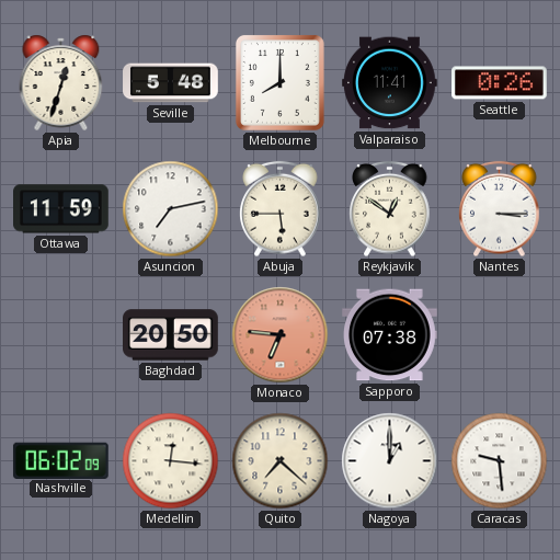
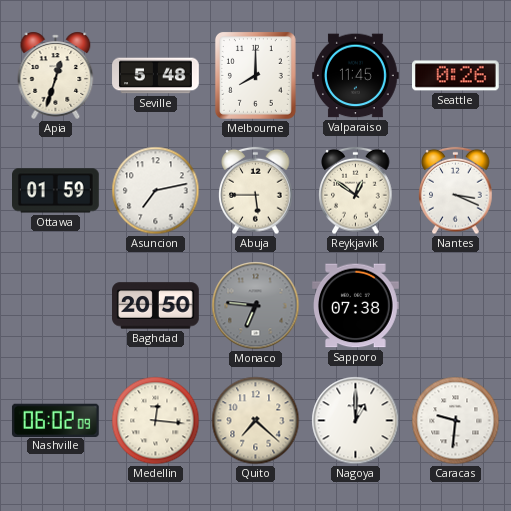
Valparaiso: 11:41 -> 11:45 (356, 76)
Ottawa: 11:59 -> 01:59 (56, 191)
Nantes: 3:15 -> 3:19 (456, 191)
Monaco dial: salmon -> grey (256, 306)
Caracas: 9:29 -> 9:31 (456, 421)
